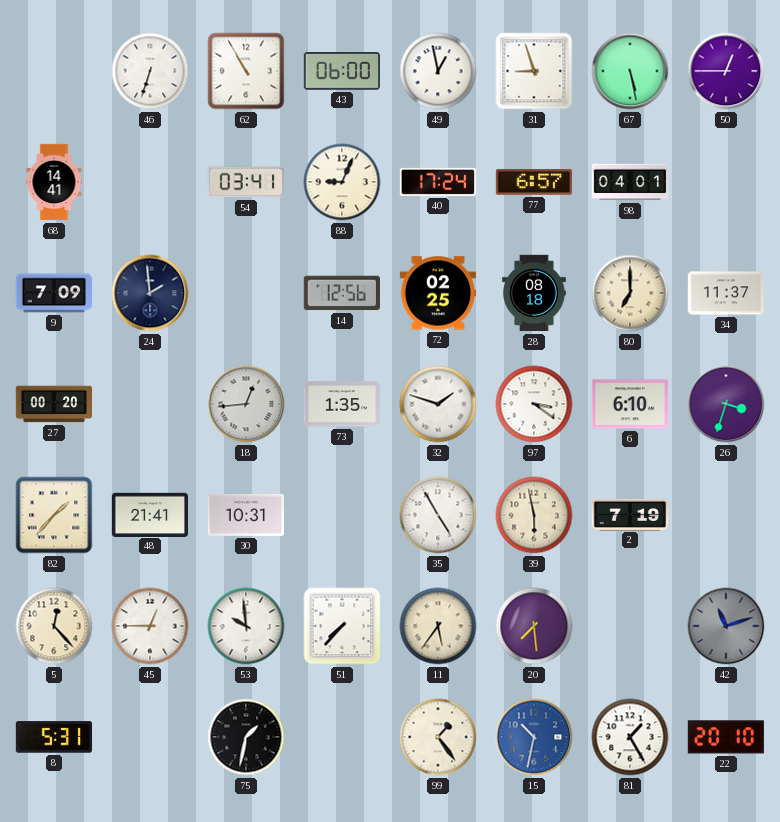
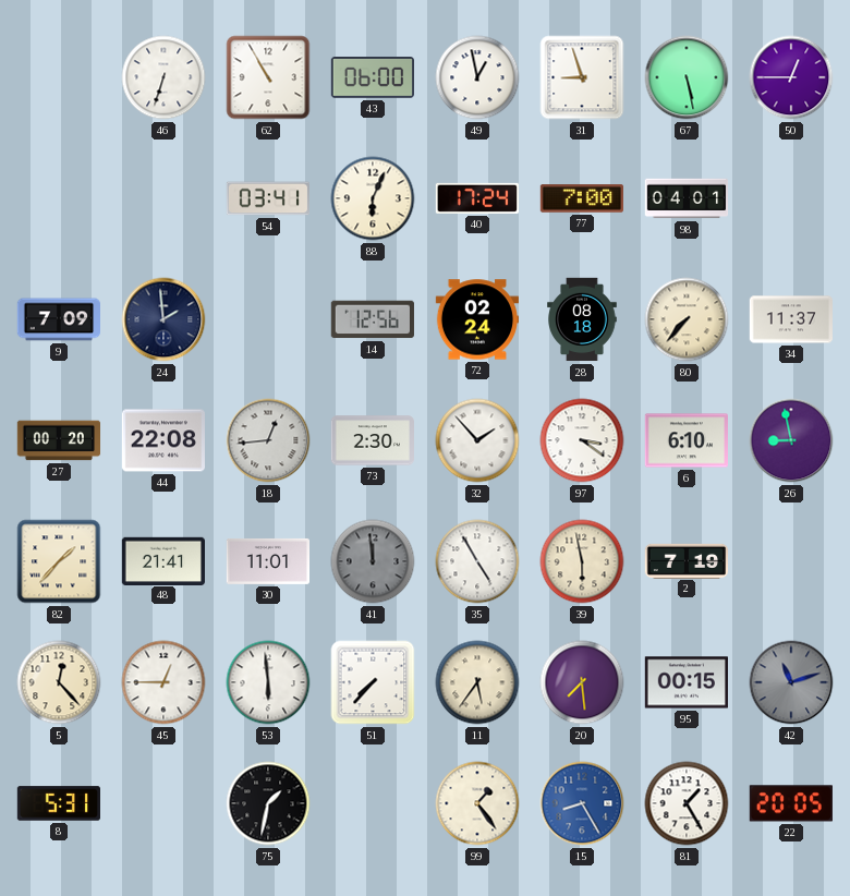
68: 14:41 -> none (54, 182)
88: 9:04 -> 6:04 (373, 198)
77: 6:57 -> 7:00 (581, 198)
72: 02:25 -> 02:24 (476, 319)
80: 7:00 -> 7:37 (687, 319)
44: none -> 22:08 (162, 440)
73: 1:35 -> 2:30 (372, 440)
32: 1:48 -> 1:53 (477, 440)
26: 3:33 -> 8:58 (791, 440)
30: 10:31 -> 11:01 (267, 561)
41: none -> 11:59 (373, 561)
53: 9:59 -> 5:59 (268, 682)
95: none -> 00:15 (685, 682)
15: 10:32 -> 8:25 (582, 803)
22: 20:10 -> 20:05 (791, 803)
